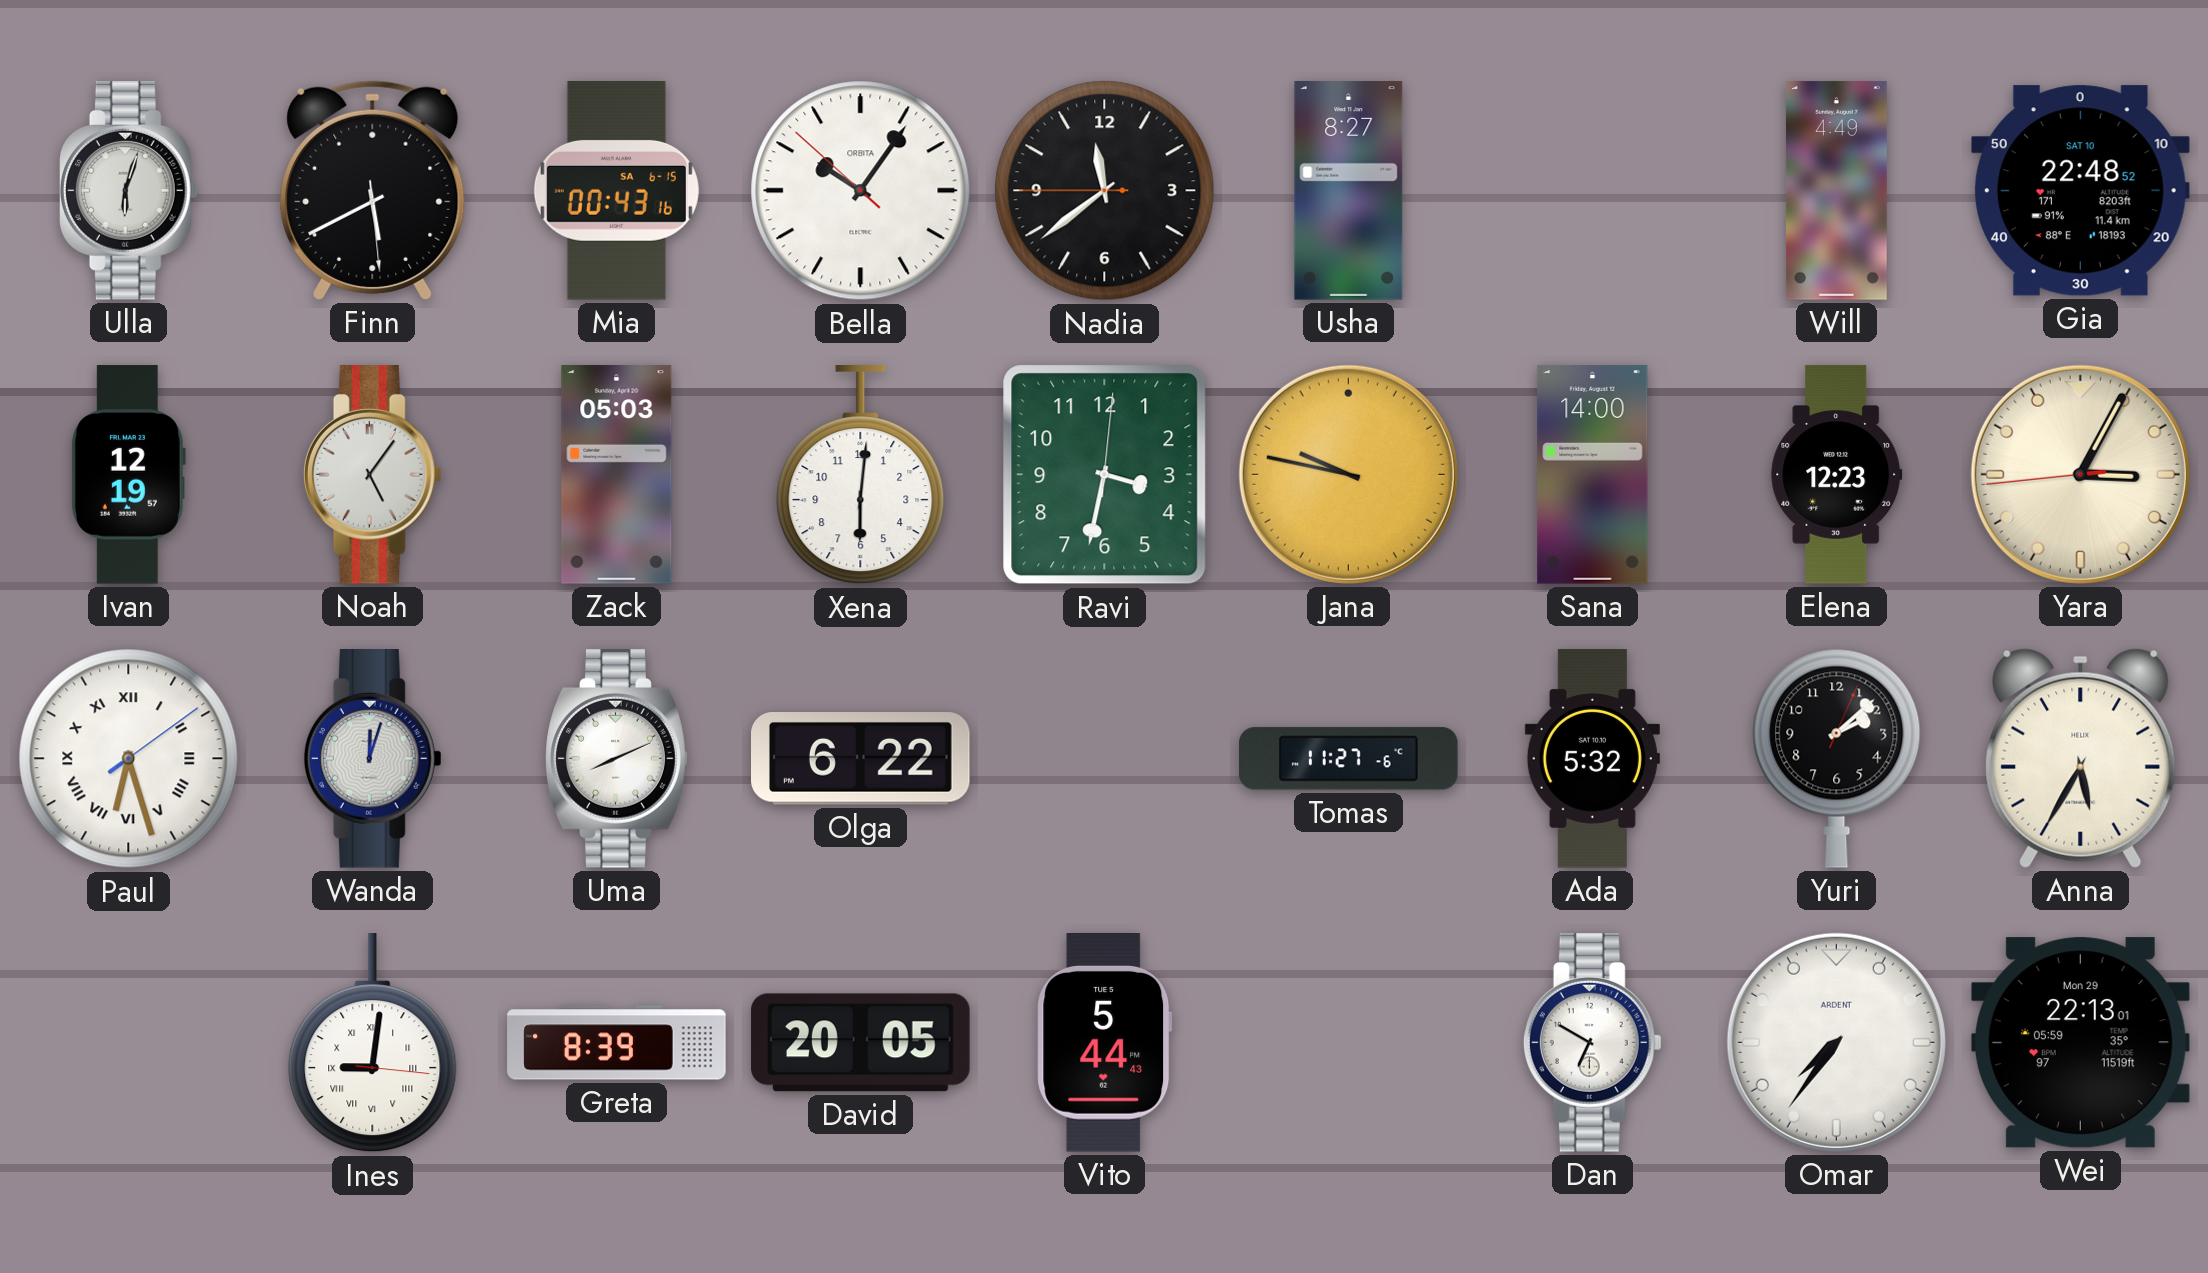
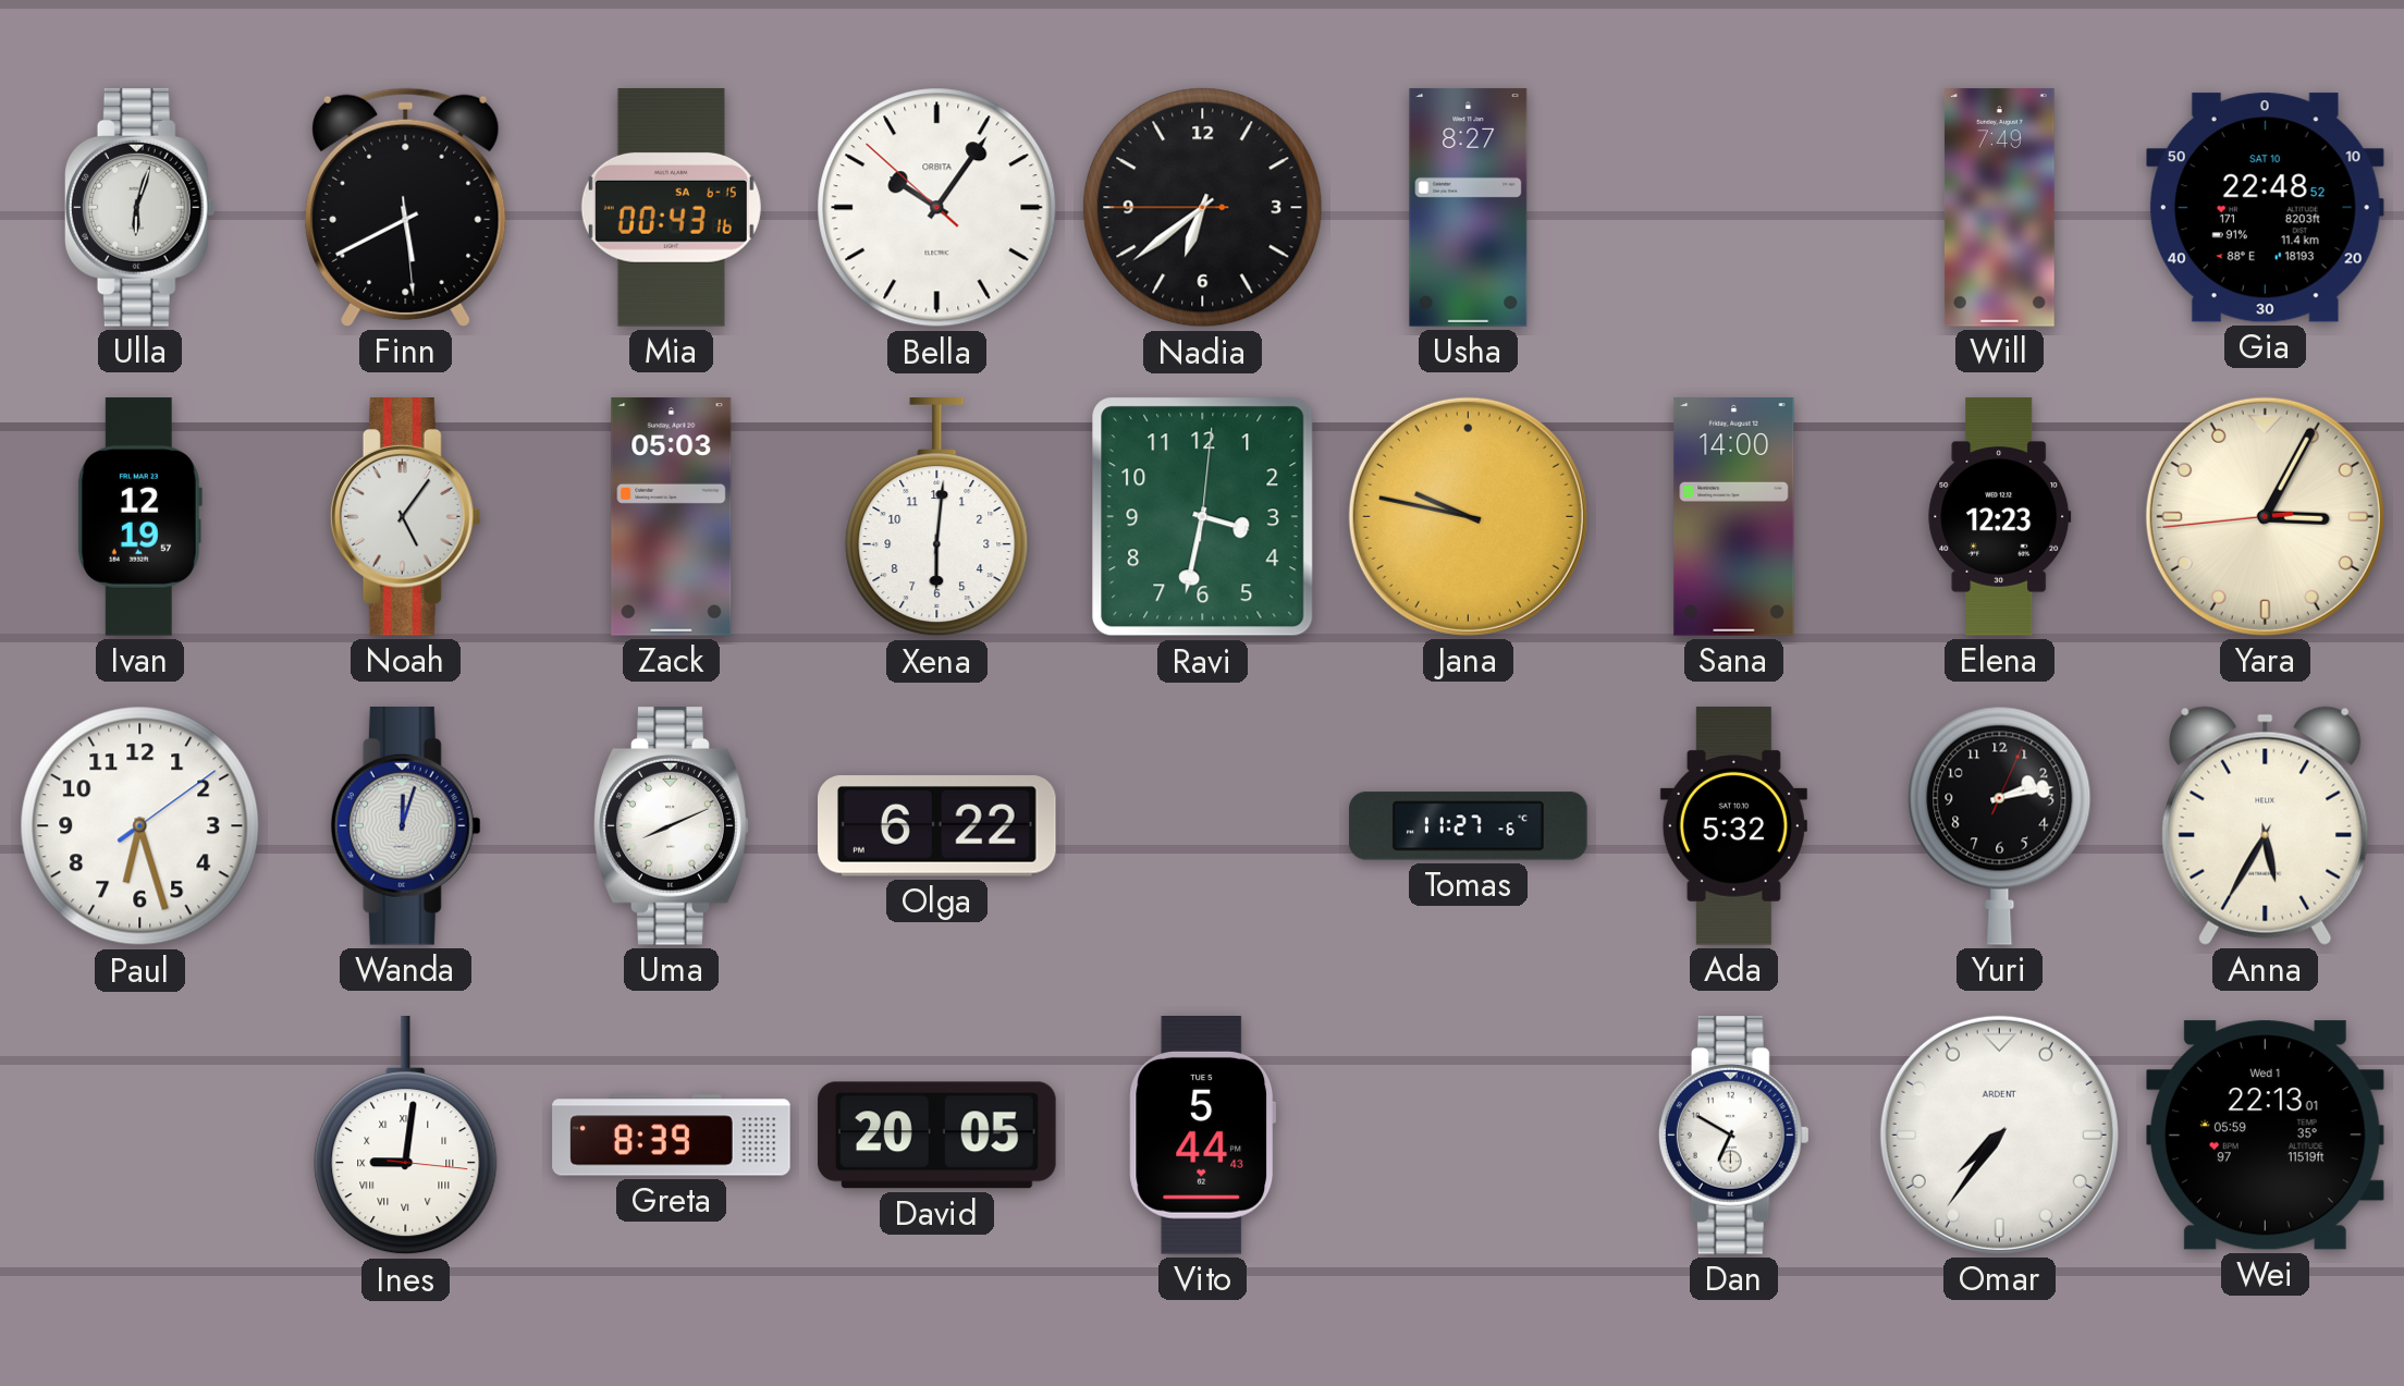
Nadia: 11:38 -> 6:38 (1203, 208)
Will: 4:49 -> 7:49 (1999, 208)
Paul numerals: Roman -> Arabic (140, 826)
Yuri: 2:08 -> 2:13 (2000, 825)
Wei date: Mon 29 -> Wed 1 (2265, 1136)
